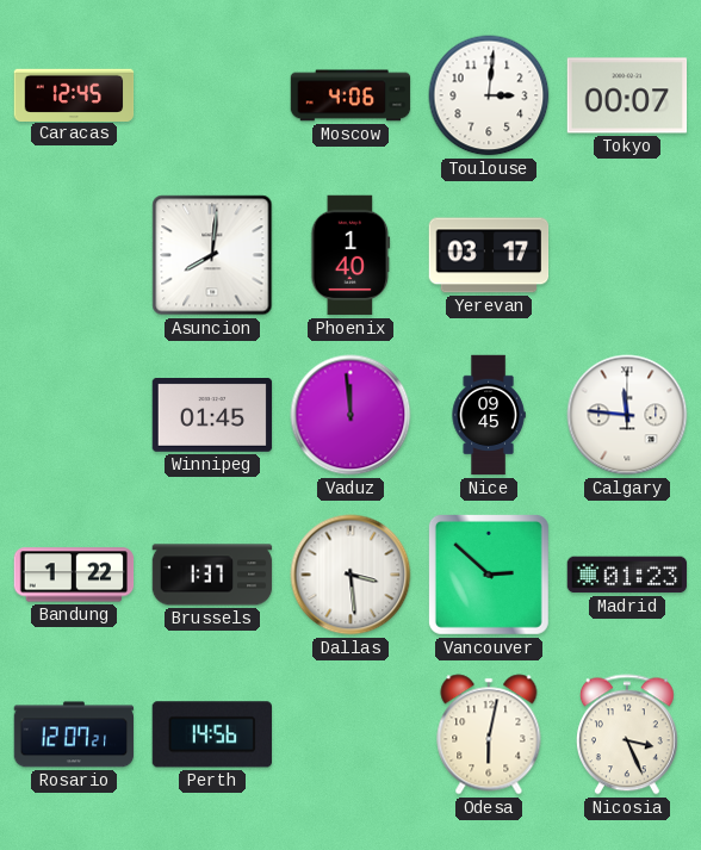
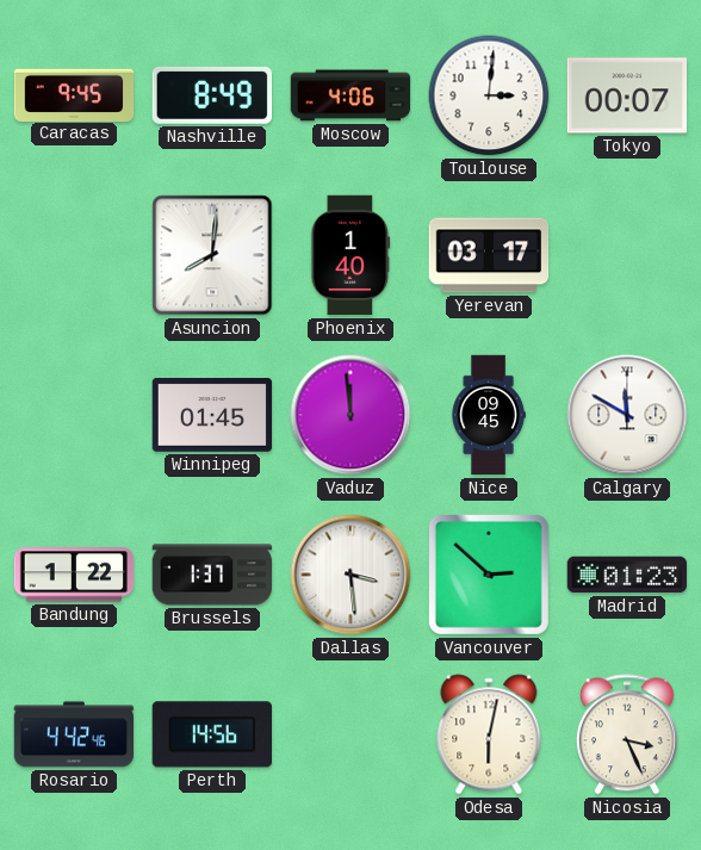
Caracas: 12:45 -> 9:45 (74, 94)
Nashville: none -> 8:49 (211, 95)
Calgary: 11:46 -> 11:50 (627, 415)
Rosario: 12:07 -> 4:42 (74, 734)
